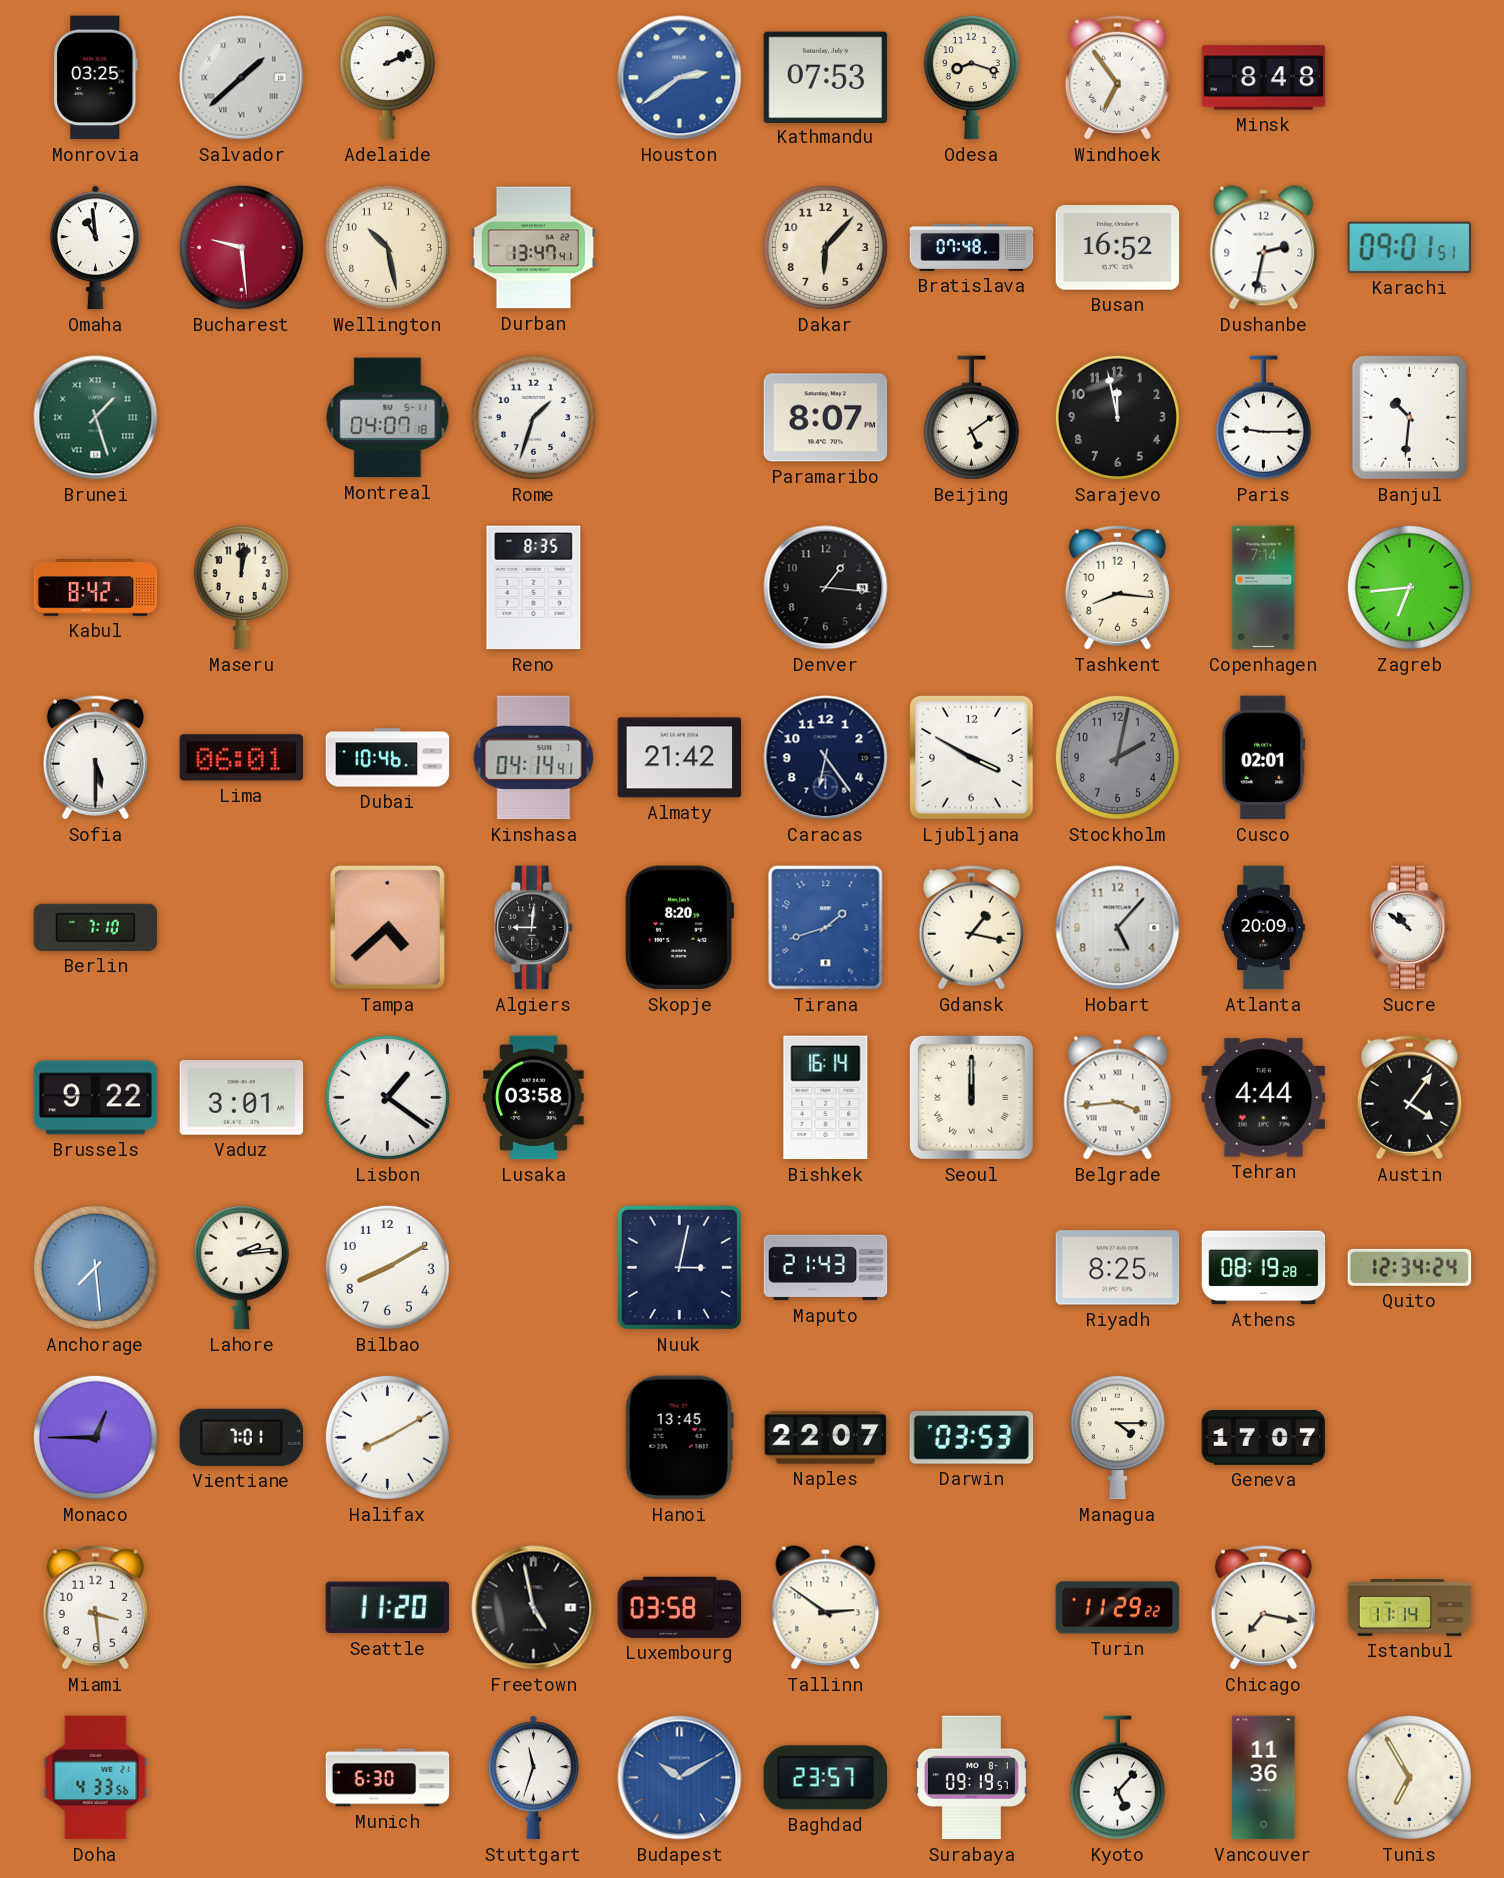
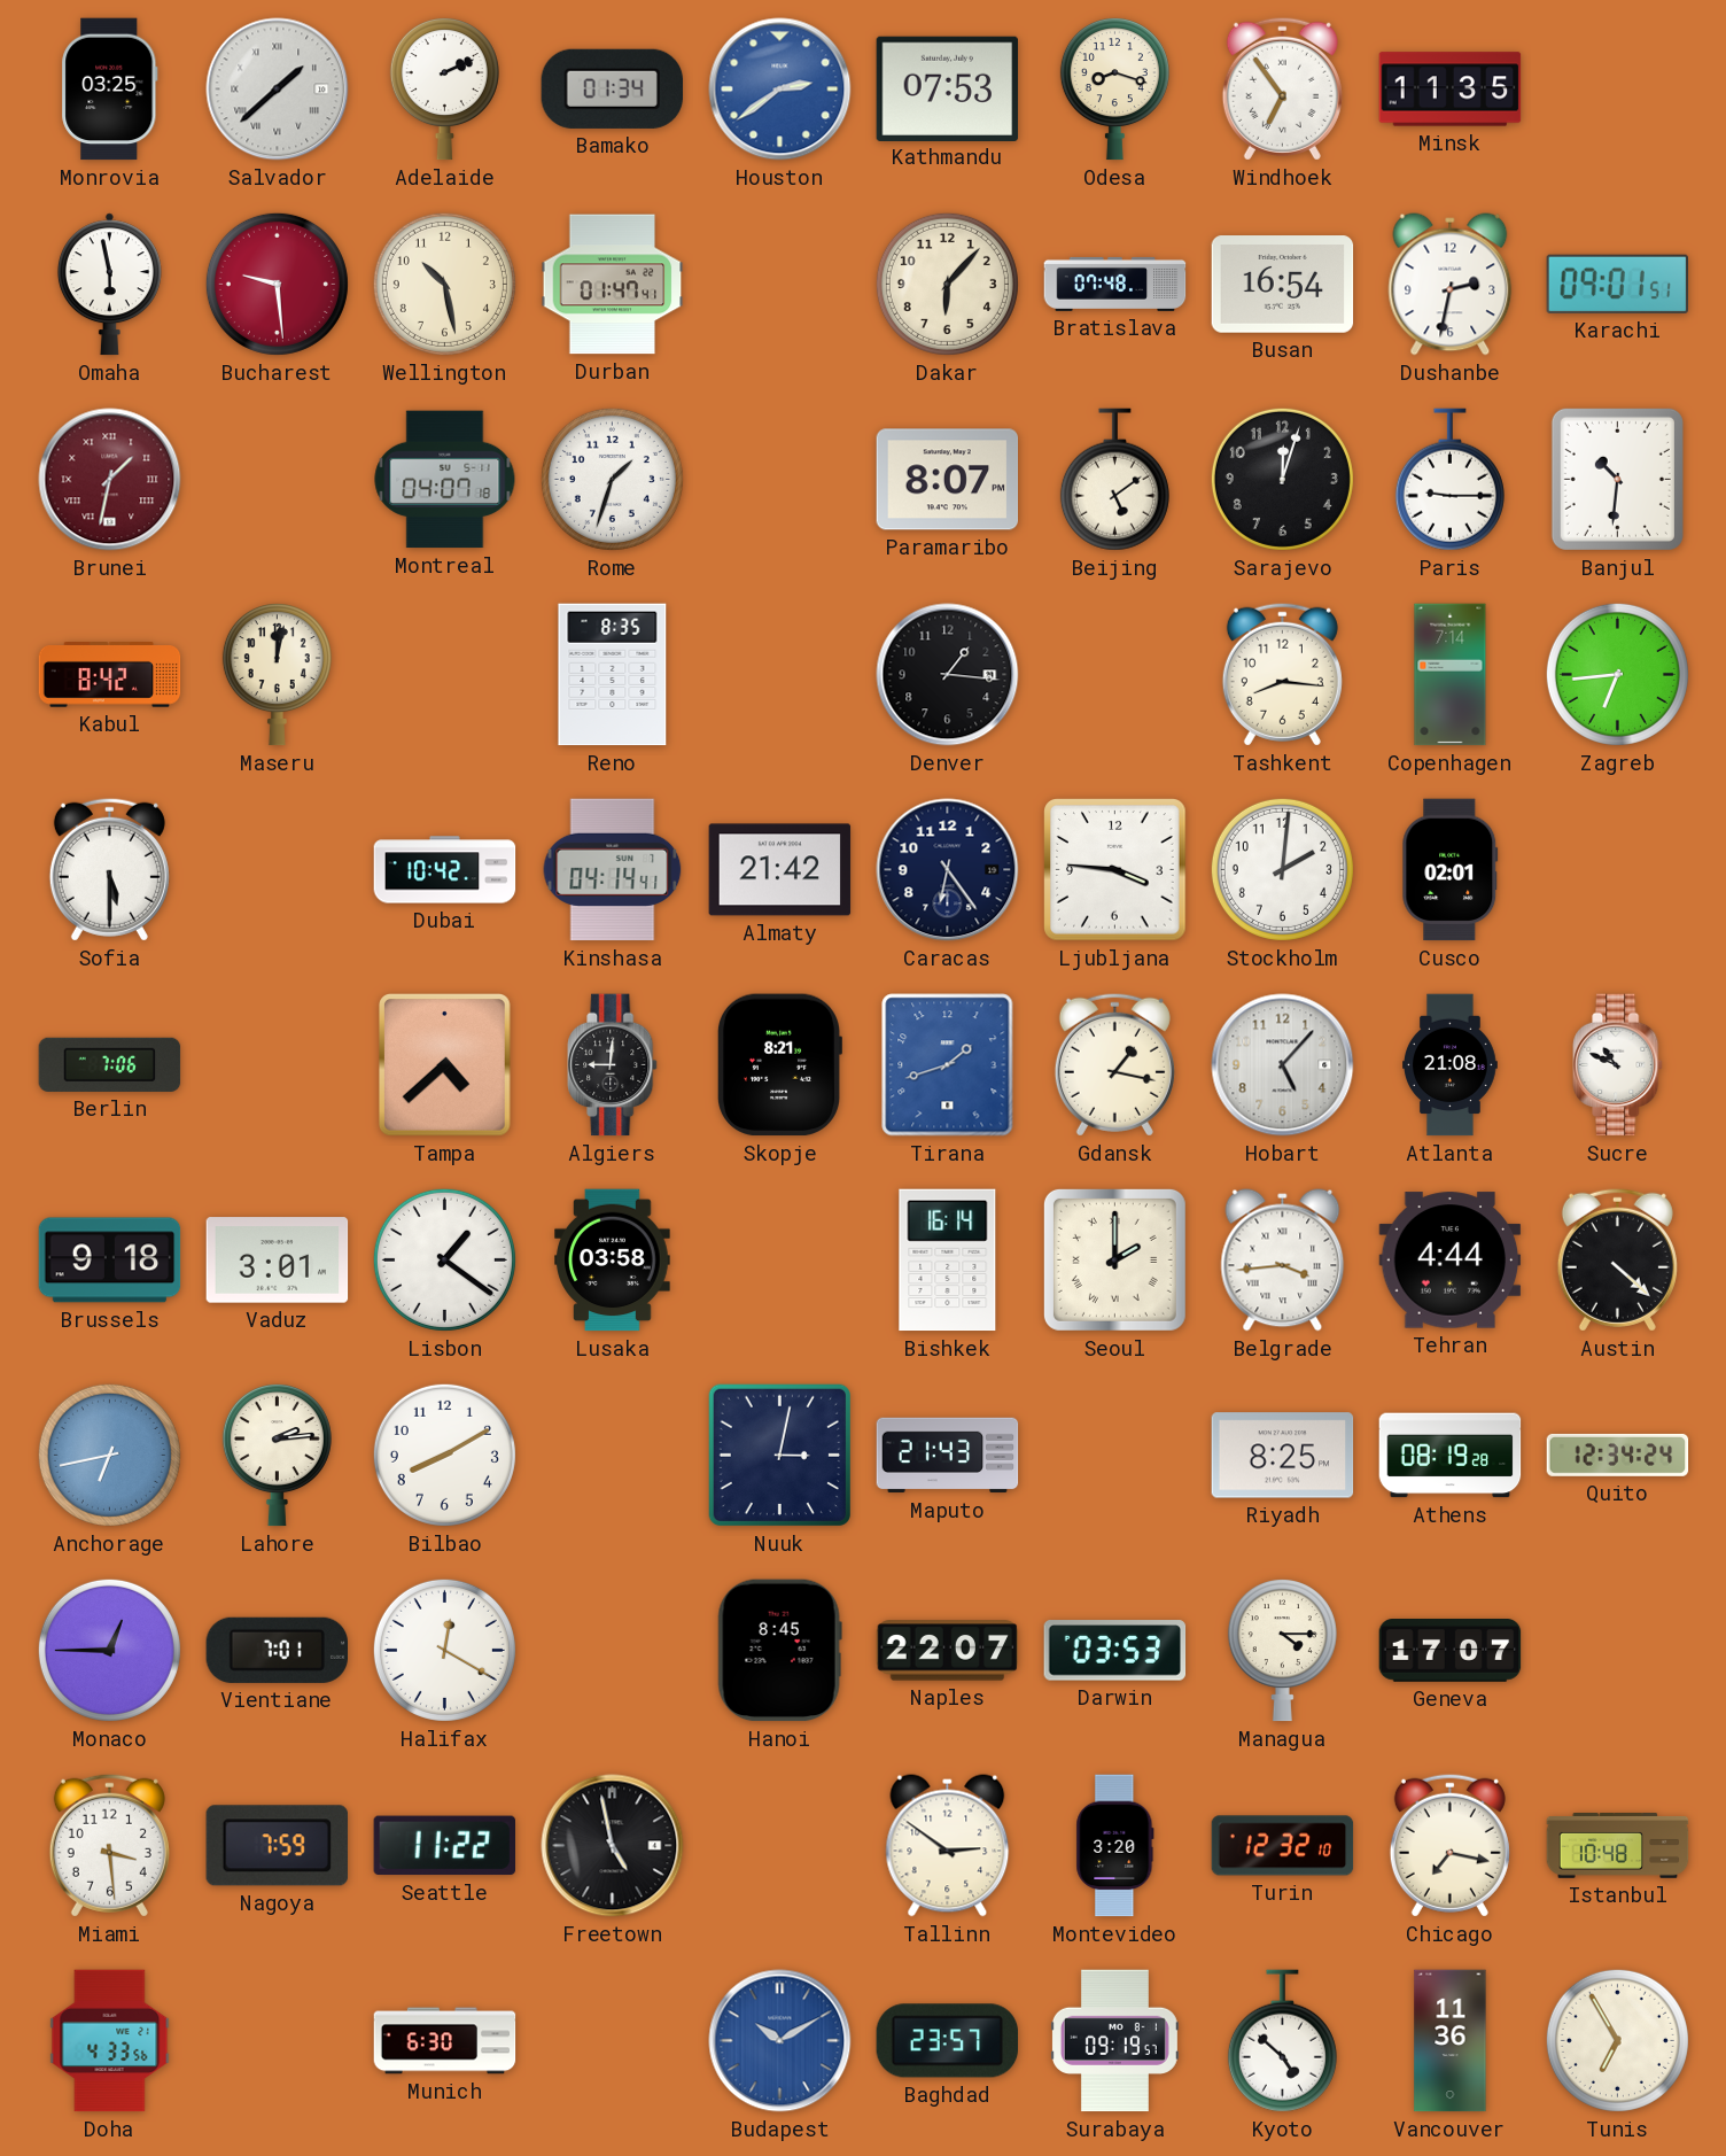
Bamako: none -> 01:34 (612, 88)
Minsk: 8:48 -> 11:35 (1451, 90)
Omaha: 10:59 -> 5:58 (109, 285)
Durban: 13:47 -> 01:47 (613, 285)
Busan: 16:52 -> 16:54 (1283, 285)
Brunei: 1:27 -> 1:32 (110, 480)
Brunei dial: green -> burgundy (110, 480)
Sarajevo: 11:58 -> 12:03 (1282, 479)
Lima: 06:01 -> none (242, 758)
Dubai: 10:46 -> 10:42 (445, 870)
Ljubljana: 3:50 -> 3:46 (1115, 870)
Stockholm: 2:02 -> 2:01 (1282, 869)
Stockholm dial: grey -> white (1282, 869)
Berlin: 7:10 -> 7:06 (110, 1064)
Skopje: 8:20 -> 8:21 (779, 1065)
Atlanta: 20:09 -> 21:08 (1451, 1065)
Sucre: 10:51 -> 10:49 (1618, 1065)
Brussels: 9:22 -> 9:18 (110, 1261)
Seoul: 12:00 -> 2:00 (1114, 1259)
Austin: 4:06 -> 4:22 (1617, 1259)
Anchorage: 7:29 -> 6:43 (109, 1455)
Halifax: 8:10 -> 12:20 (444, 1650)
Hanoi: 13:45 -> 8:45 (779, 1651)
Nagoya: none -> 7:59 (277, 1846)
Seattle: 11:20 -> 11:22 (444, 1846)
Luxembourg: 03:58 -> none (680, 1607)
Montevideo: none -> 3:20 (1115, 1846)
Turin: 11:29 -> 12:32 (1283, 1846)
Istanbul: 11:14 -> 10:48 (1618, 1846)
Stuttgart: 11:33 -> none (533, 1778)
Kyoto: 5:07 -> 4:52 (1282, 2041)
